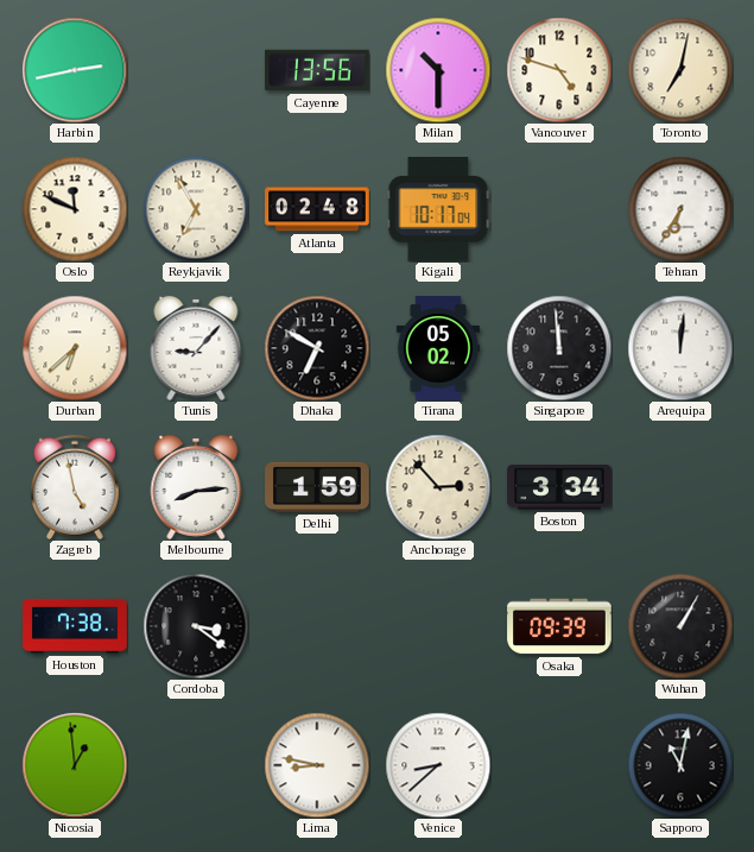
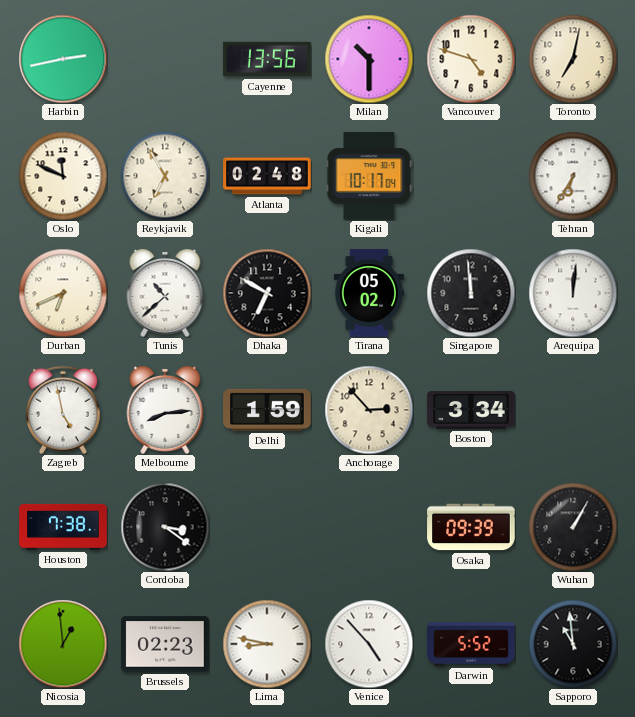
Durban: 6:38 -> 6:41 (63, 293)
Tunis: 9:07 -> 10:38 (165, 293)
Brussels: none -> 02:23 (165, 644)
Venice: 8:38 -> 4:53 (369, 644)
Darwin: none -> 5:52 (471, 644)
Sapporo: 11:02 -> 10:59 (573, 644)
